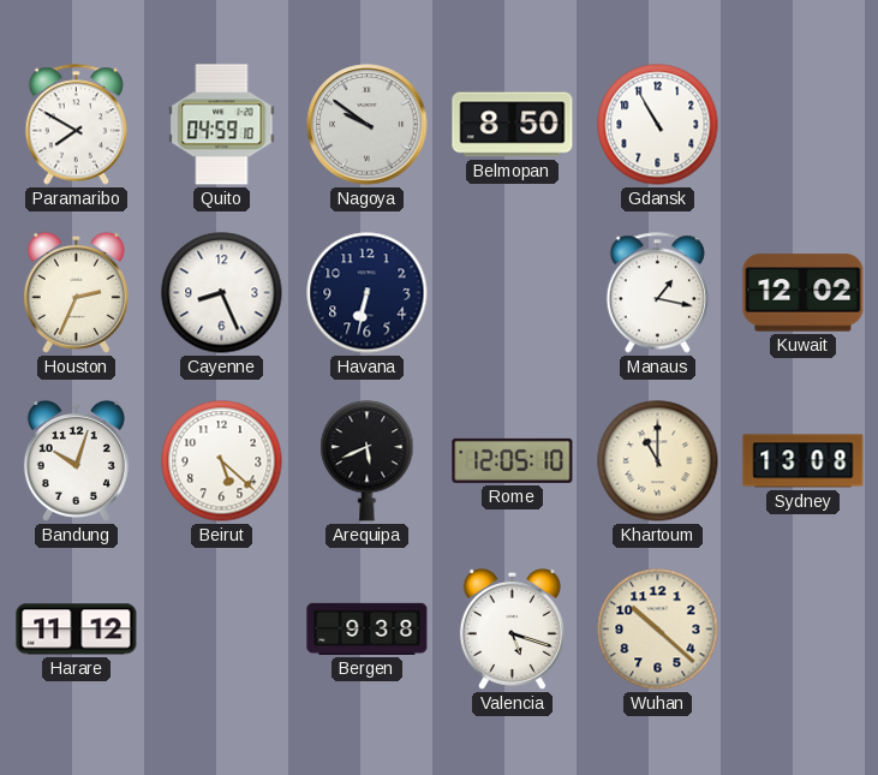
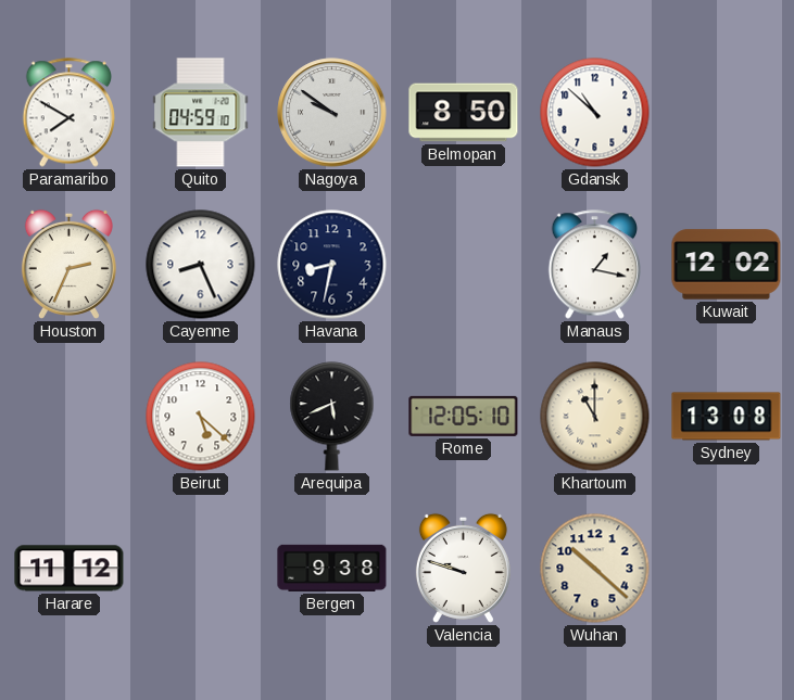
Gdansk: 10:55 -> 10:52 (595, 113)
Havana: 6:32 -> 8:32 (332, 265)
Bandung: 10:03 -> none (76, 460)
Valencia: 5:18 -> 9:48 (463, 568)
